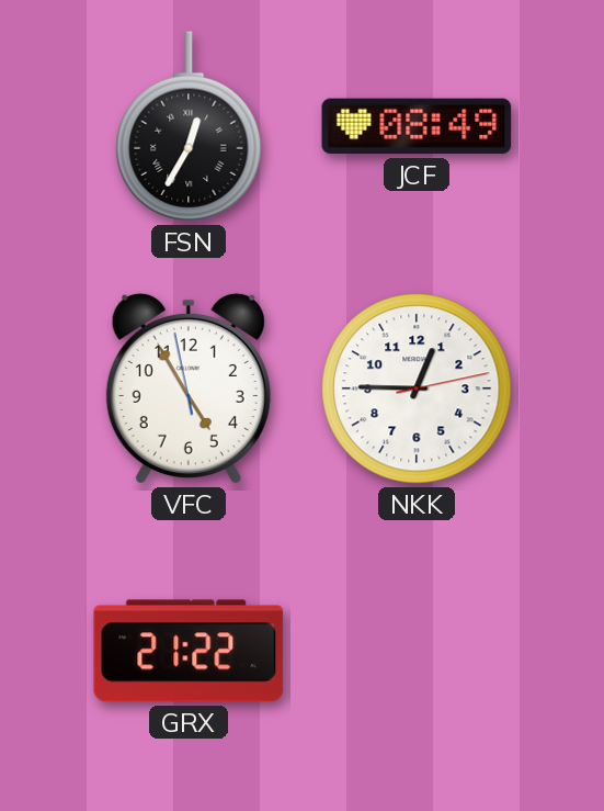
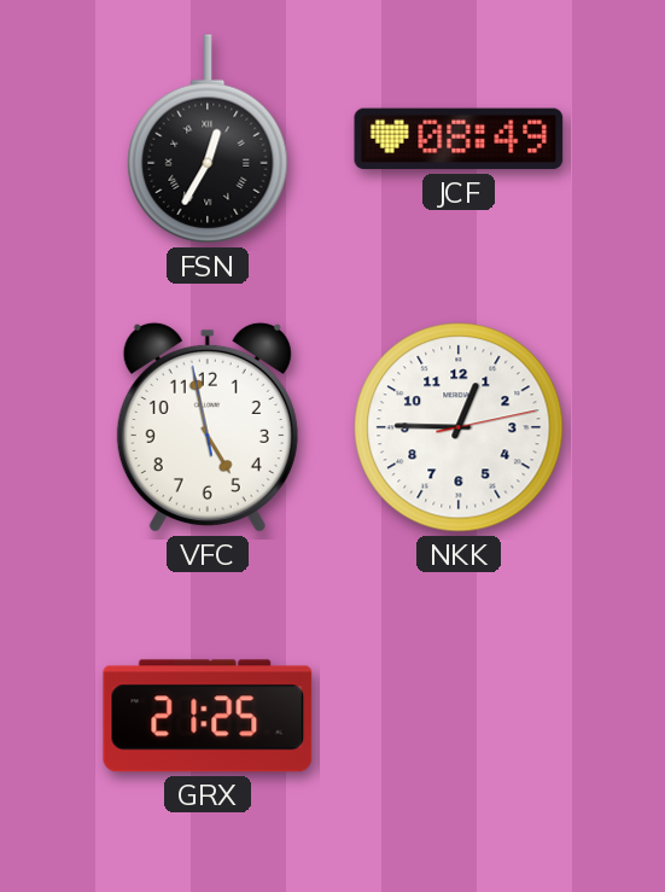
VFC: 4:54 -> 4:57 (208, 427)
GRX: 21:22 -> 21:25 (208, 716)
